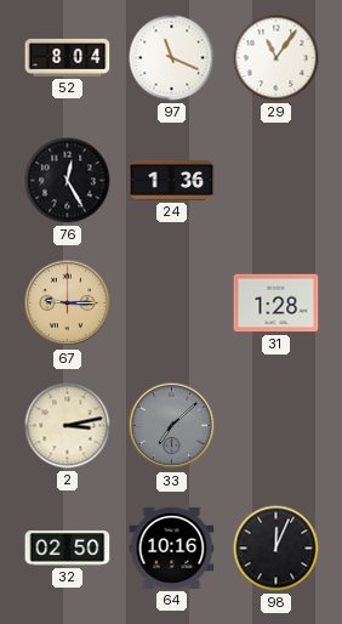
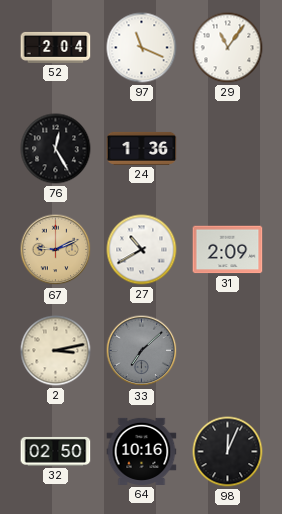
52: 8:04 -> 2:04 (56, 47)
67: 9:15 -> 9:11 (56, 250)
27: none -> 10:40 (142, 250)
31: 1:28 -> 2:09 (228, 250)
